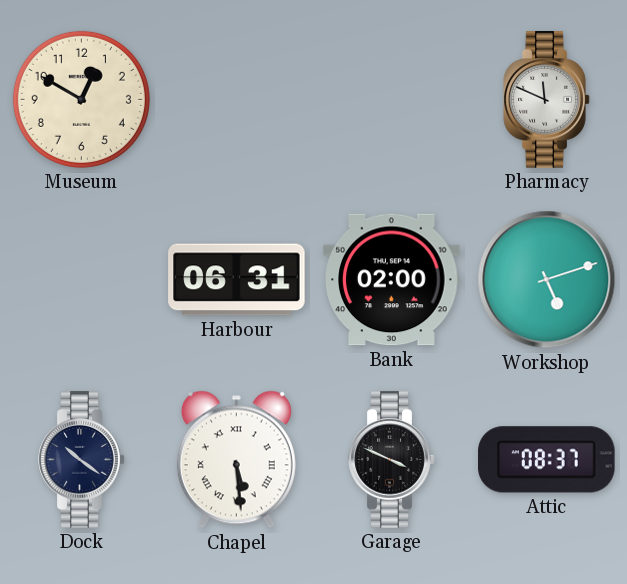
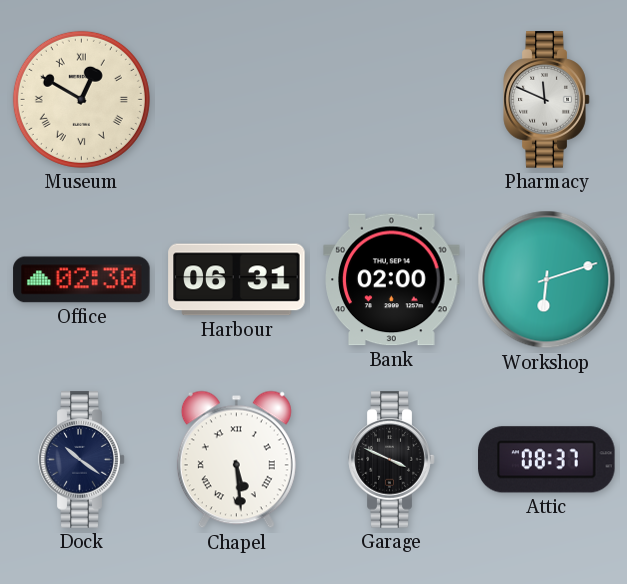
Museum numerals: Arabic -> Roman (81, 99)
Office: none -> 02:30 (82, 280)
Workshop: 5:12 -> 6:12 (547, 280)
